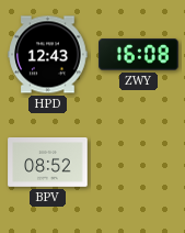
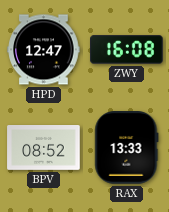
HPD: 12:43 -> 12:47 (44, 50)
RAX: none -> 13:33 (127, 148)
